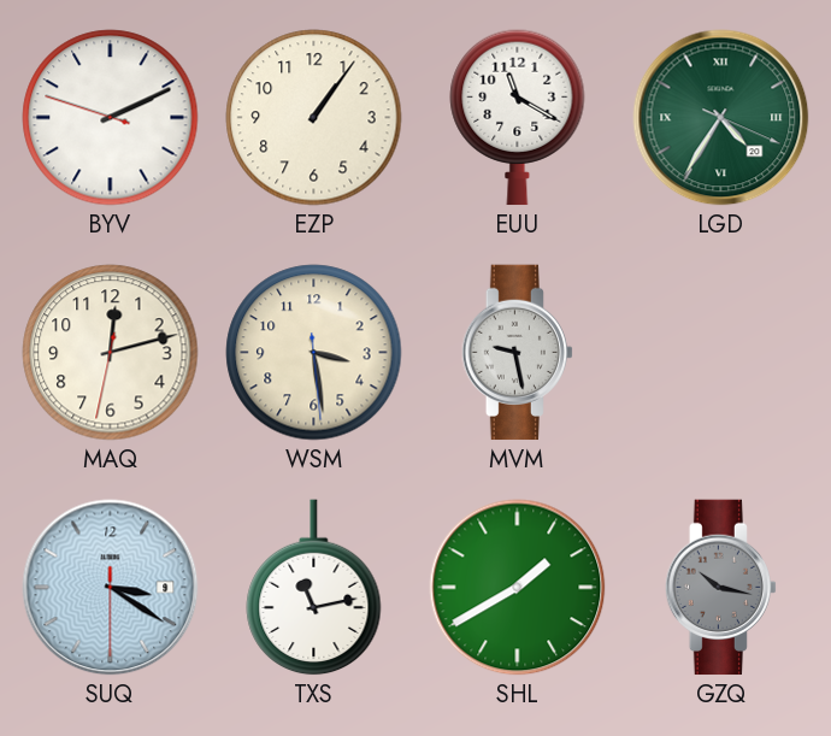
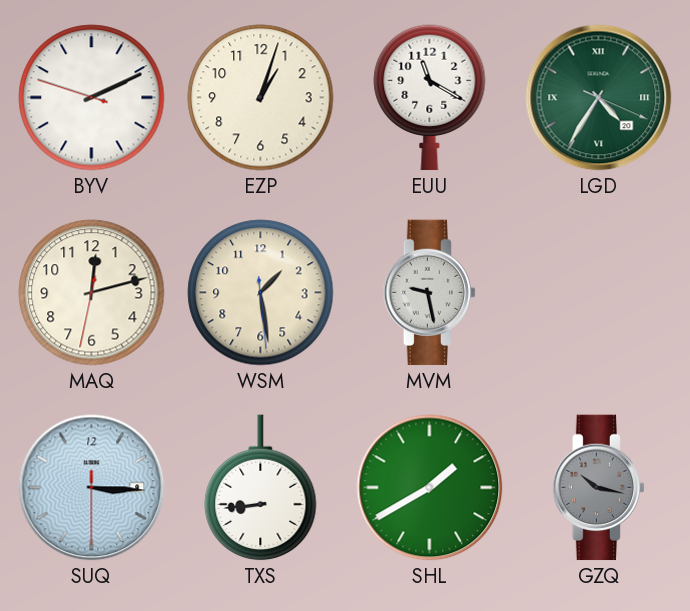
EZP: 1:06 -> 1:03 (261, 98)
WSM: 3:28 -> 1:28 (261, 293)
SUQ: 3:20 -> 3:15 (92, 488)
TXS: 11:13 -> 8:44 (261, 488)
